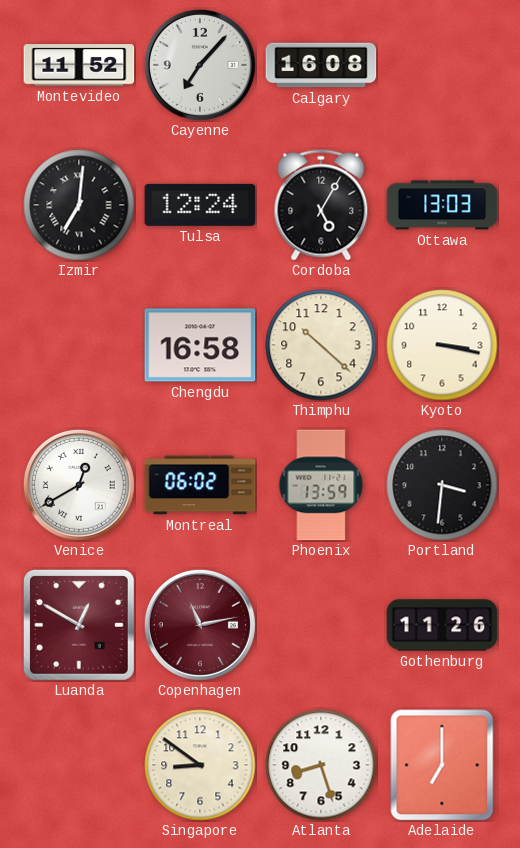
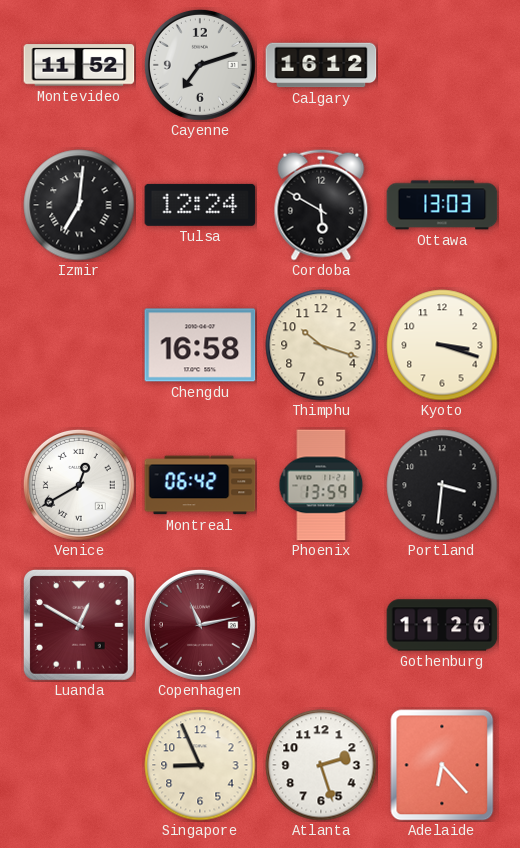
Cayenne: 7:07 -> 7:12 (200, 65)
Calgary: 16:08 -> 16:12 (321, 65)
Cordoba: 5:05 -> 5:50 (321, 205)
Thimphu: 10:22 -> 10:18 (321, 345)
Kyoto: 3:17 -> 3:18 (442, 345)
Montreal: 06:02 -> 06:42 (200, 485)
Singapore: 8:51 -> 8:56 (200, 765)
Atlanta: 8:27 -> 2:27 (321, 765)
Adelaide: 7:00 -> 6:23 (442, 765)
